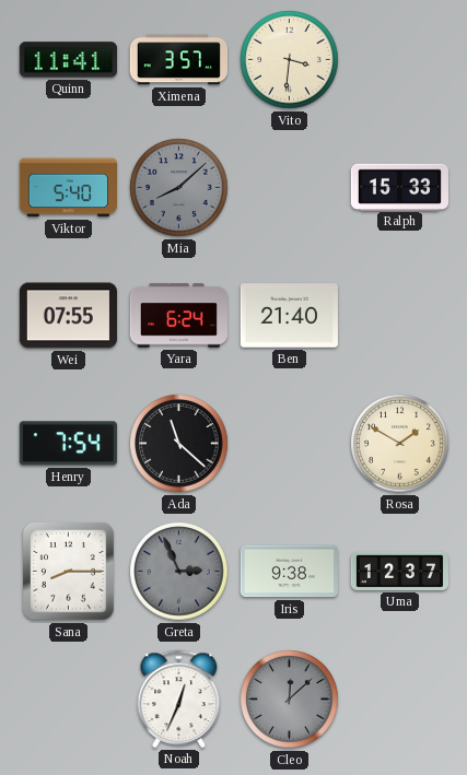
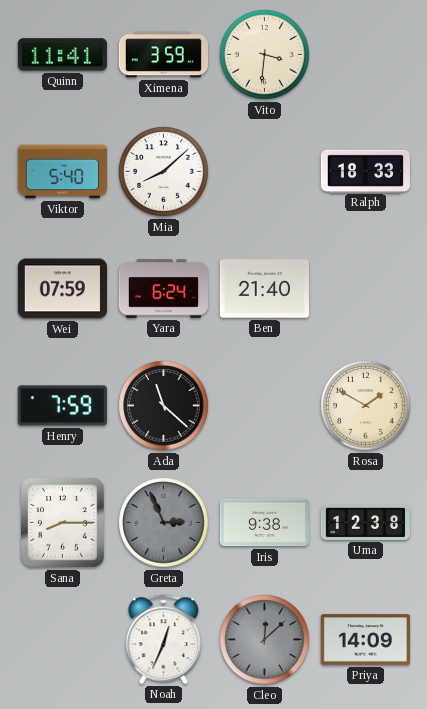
Ximena: 3:57 -> 3:59 (163, 55)
Mia dial: grey -> white (164, 172)
Ralph: 15:33 -> 18:33 (365, 171)
Wei: 07:55 -> 07:59 (62, 289)
Henry: 7:54 -> 7:59 (62, 406)
Uma: 12:37 -> 12:38 (365, 522)
Priya: none -> 14:09 (365, 640)
